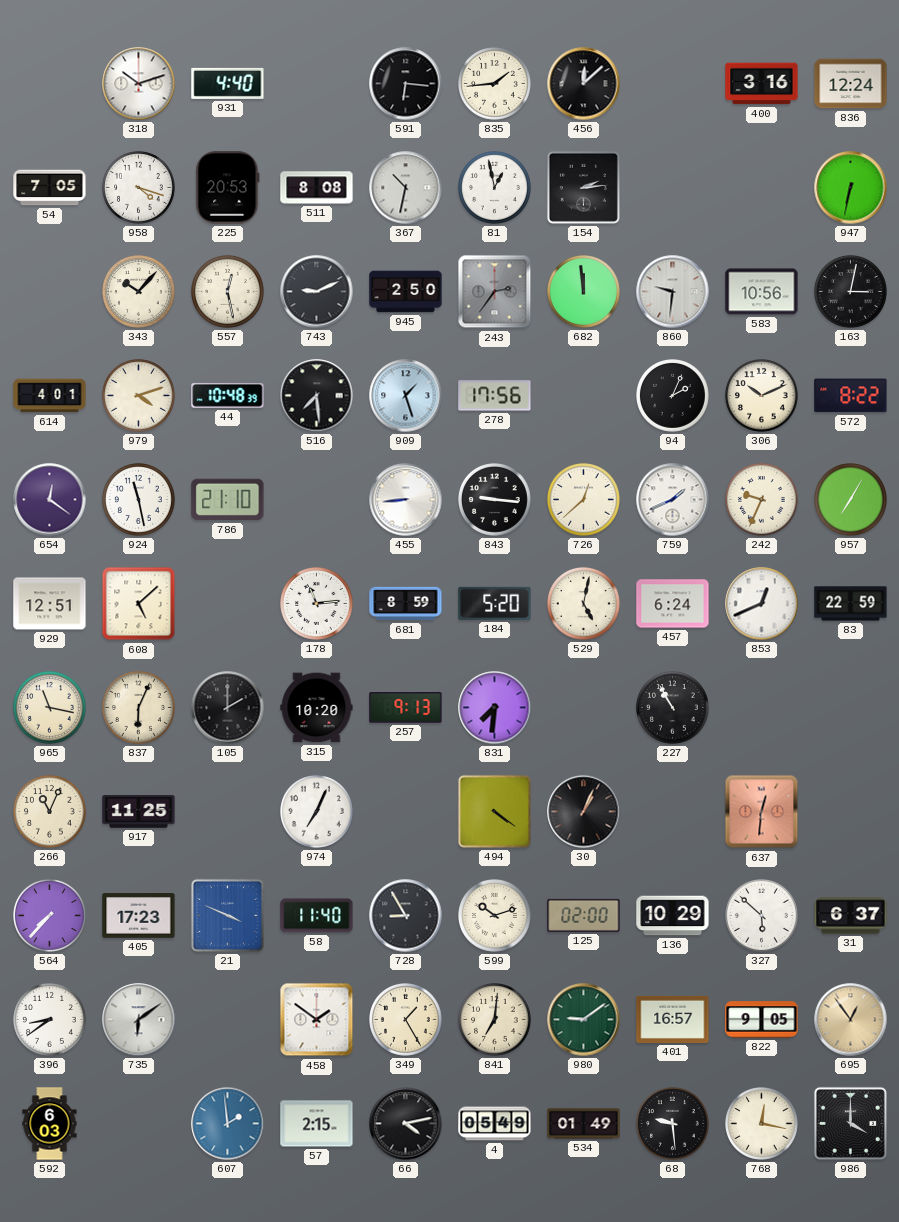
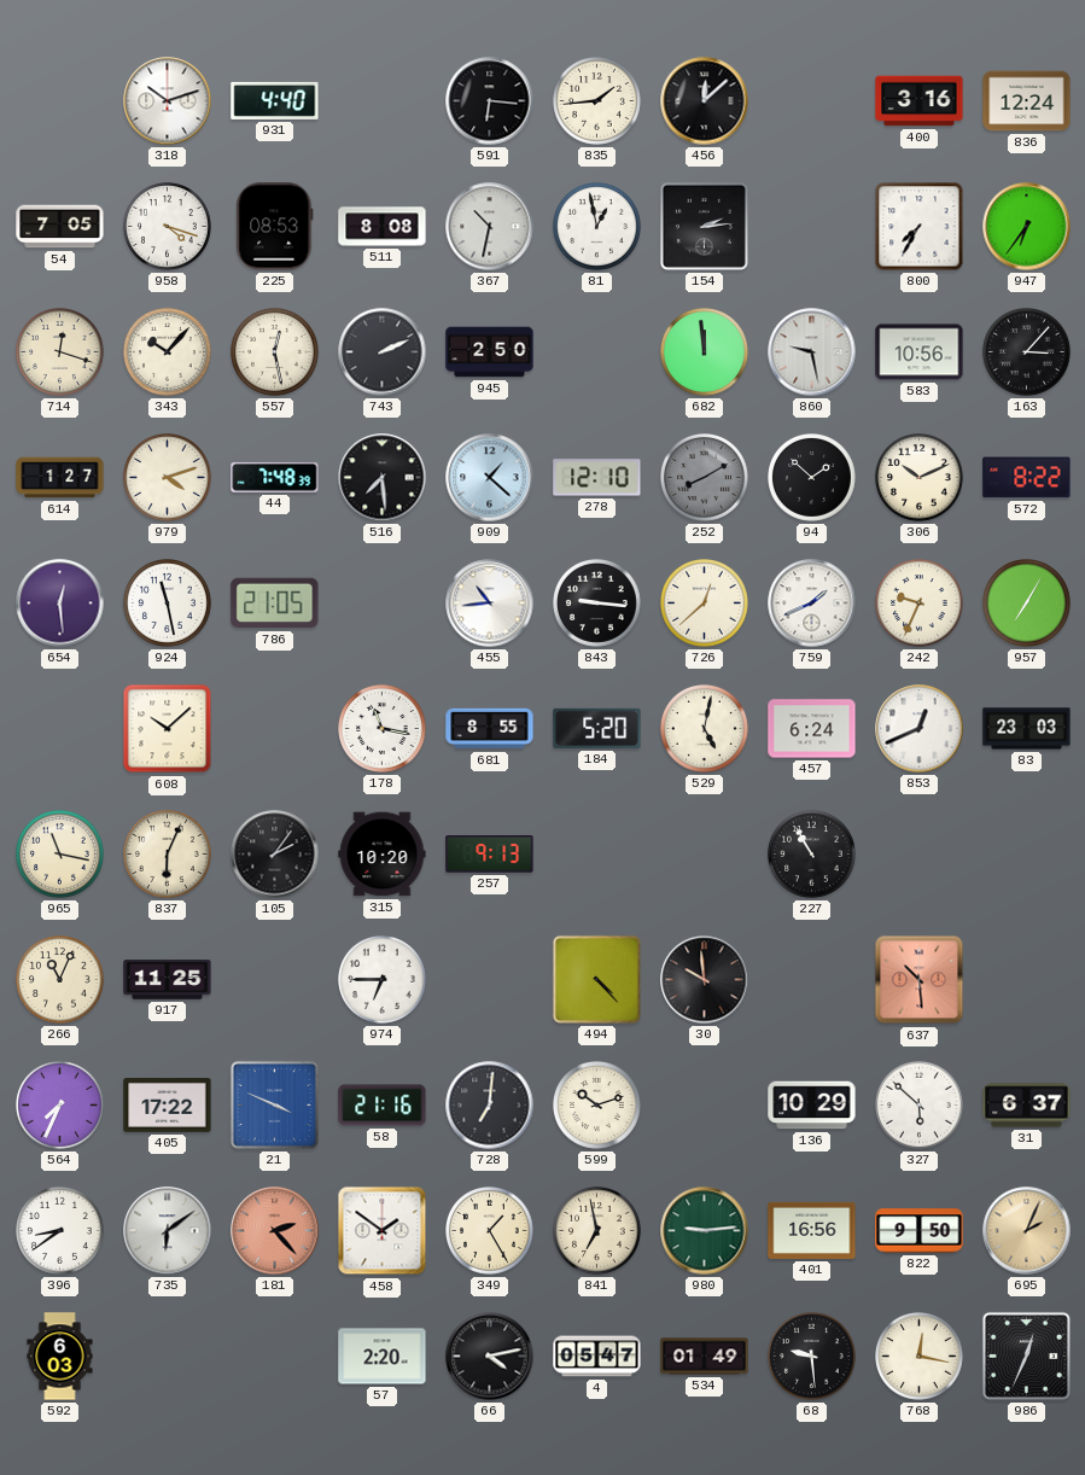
225: 20:53 -> 08:53 (275, 227)
800: none -> 7:35 (920, 227)
947: 6:32 -> 6:36 (1027, 227)
714: none -> 12:18 (60, 352)
743: 9:11 -> 2:11 (383, 352)
243: 2:36 -> none (495, 292)
860: 9:31 -> 9:28 (812, 352)
163: 3:02 -> 3:07 (1027, 352)
614: 4:01 -> 1:27 (60, 478)
44: 10:48 -> 7:48 (275, 477)
909: 1:27 -> 1:22 (490, 478)
278: 17:56 -> 12:10 (597, 478)
252: none -> 8:10 (705, 478)
94: 2:04 -> 1:52 (812, 478)
654: 12:21 -> 12:29 (60, 604)
786: 21:10 -> 21:05 (275, 604)
455: 8:44 -> 10:44 (490, 604)
929: 12:51 -> none (50, 604)
608: 5:08 -> 10:08 (168, 729)
178: 11:14 -> 11:17 (383, 729)
681: 8:59 -> 8:55 (490, 729)
83: 22:59 -> 23:03 (1027, 729)
105: 2:00 -> 2:06 (275, 855)
831: 7:31 -> none (495, 708)
974: 7:04 -> 6:45 (383, 980)
494: 4:21 -> 4:23 (596, 979)
30: 1:04 -> 9:59 (705, 980)
637: 12:31 -> 10:29 (920, 980)
564: 7:37 -> 7:34 (60, 1106)
405: 17:23 -> 17:22 (168, 1106)
58: 11:40 -> 21:16 (383, 1106)
728: 8:55 -> 7:01 (490, 1106)
125: 02:00 -> none (584, 915)
181: none -> 2:23 (275, 1231)
841: 7:01 -> 6:58 (597, 1231)
980: 9:09 -> 9:14 (705, 1231)
401: 16:57 -> 16:56 (812, 1230)
822: 9:05 -> 9:50 (920, 1231)
695: 12:54 -> 2:04 (1027, 1231)
607: 1:59 -> none (228, 1124)
57: 2:15 -> 2:20 (383, 1357)
4: 05:49 -> 05:47 (597, 1357)
986: 4:00 -> 12:34 (1026, 1356)
